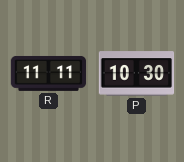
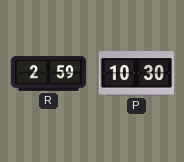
R: 11:11 -> 2:59 (49, 73)
